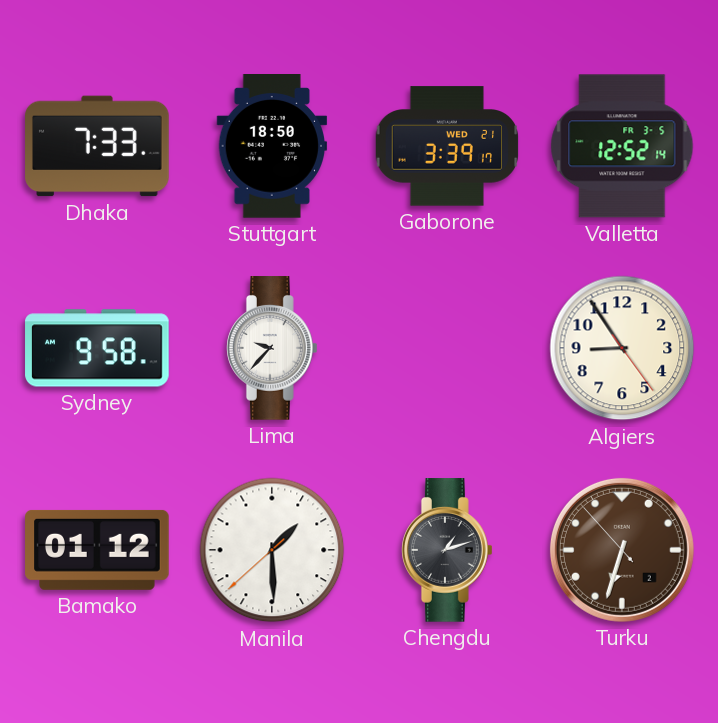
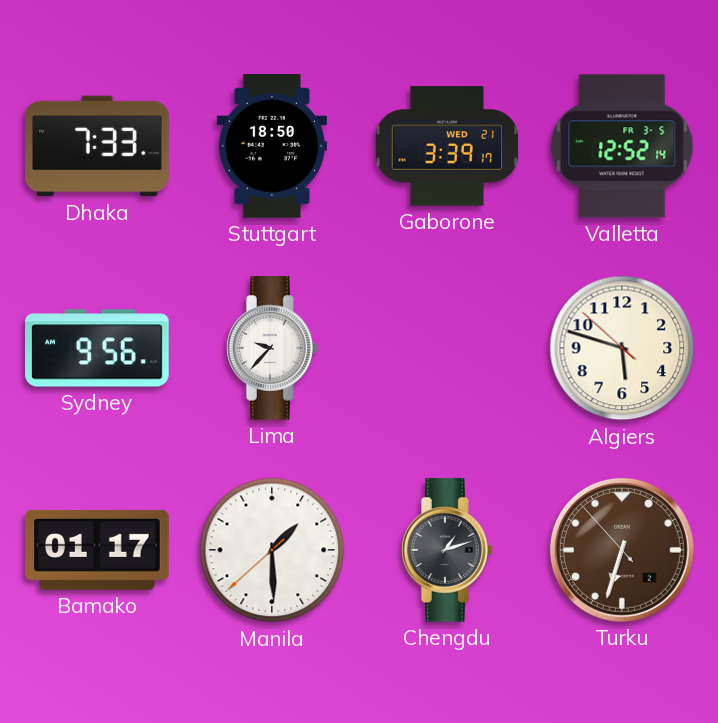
Sydney: 9:58 -> 9:56 (97, 348)
Algiers: 8:54 -> 5:47 (622, 348)
Bamako: 01:12 -> 01:17 (97, 550)
